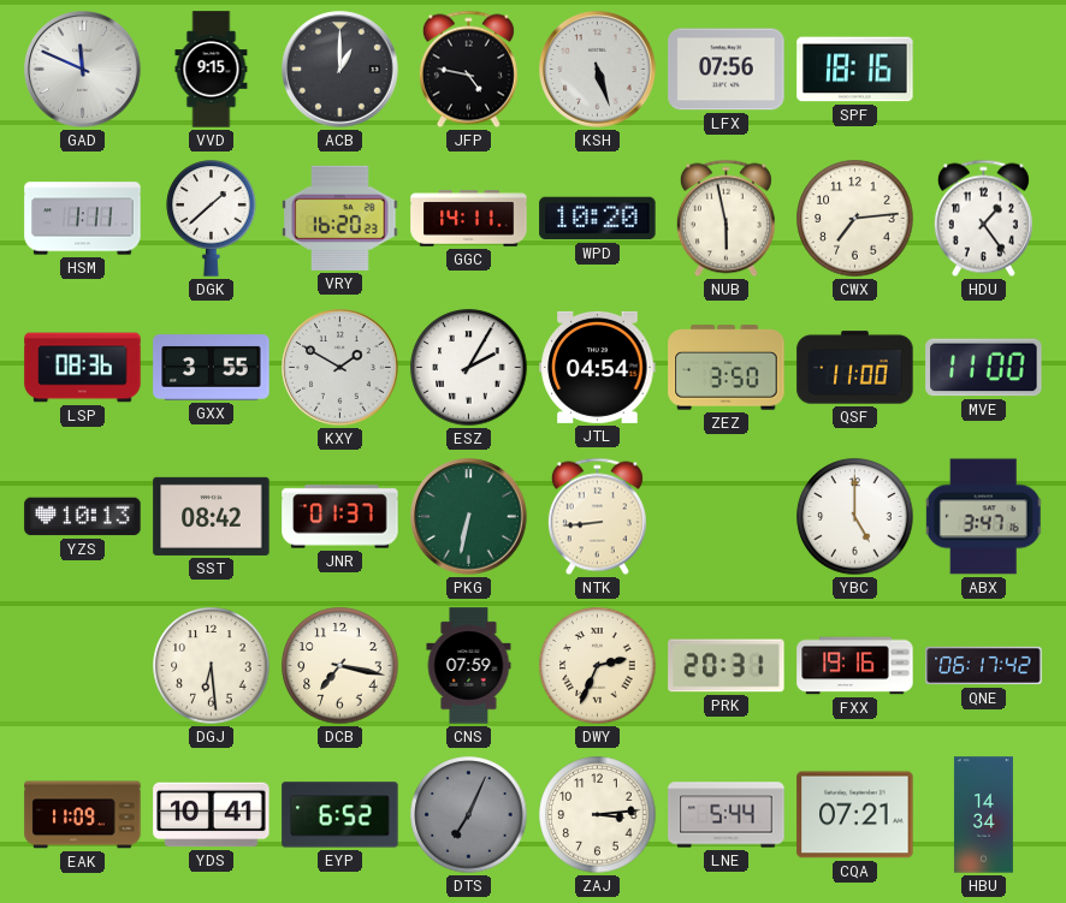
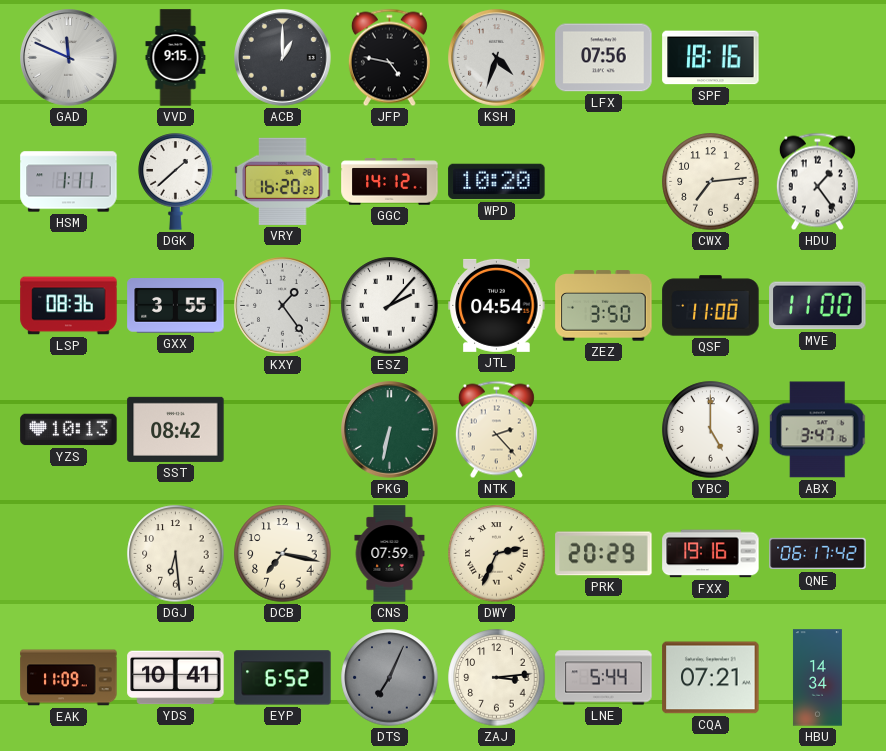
KSH: 5:27 -> 4:33 (497, 58)
GGC: 14:11 -> 14:12 (390, 182)
NUB: 5:58 -> none (726, 219)
KXY: 1:50 -> 1:24 (283, 306)
ESZ: 2:05 -> 2:07 (390, 306)
JNR: 01:37 -> none (340, 517)
NTK: 8:44 -> 2:23 (496, 430)
PRK: 20:31 -> 20:29 (604, 554)
